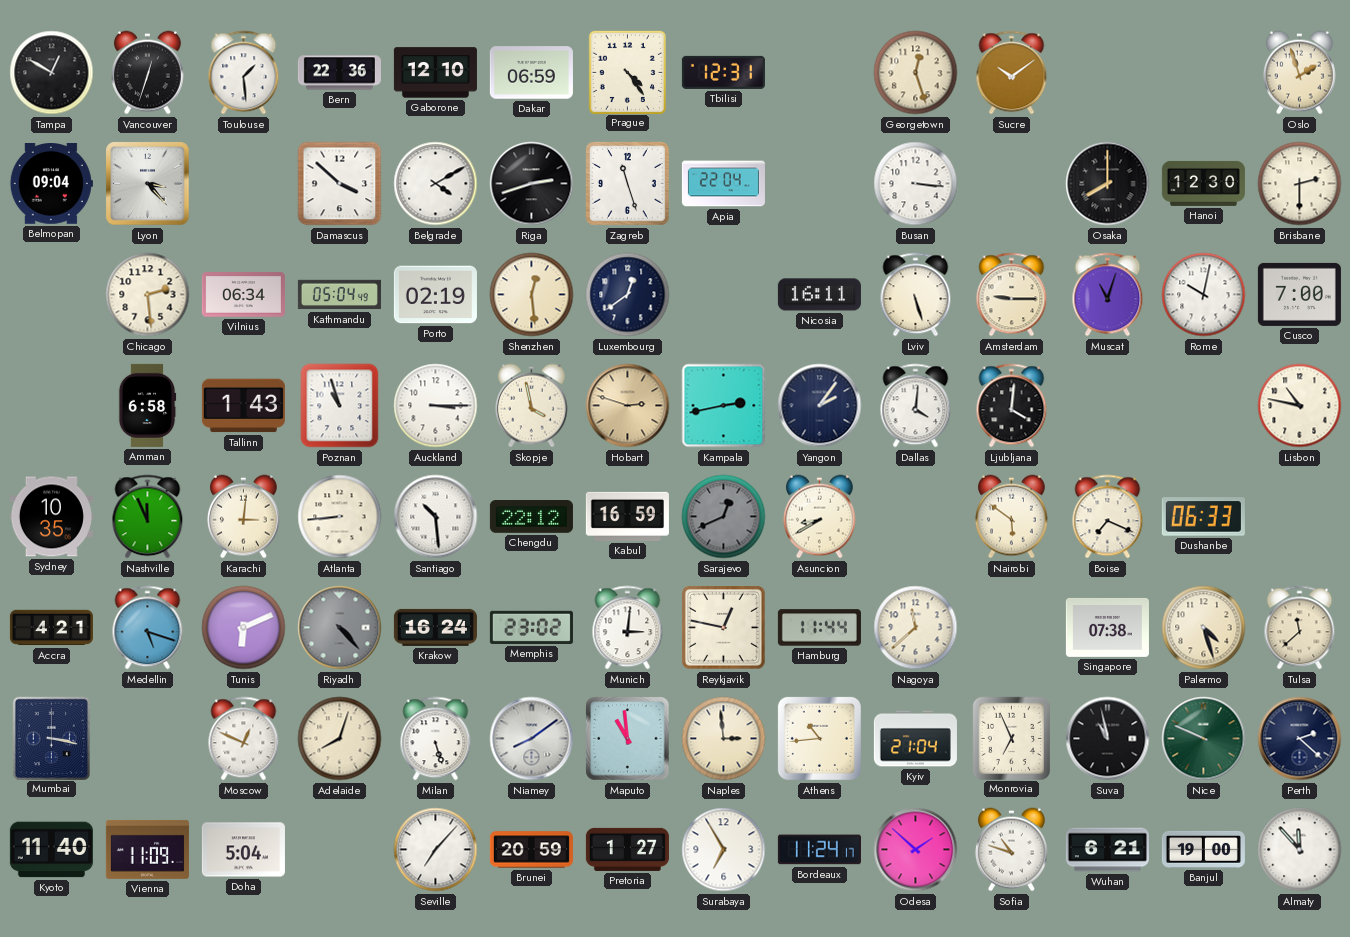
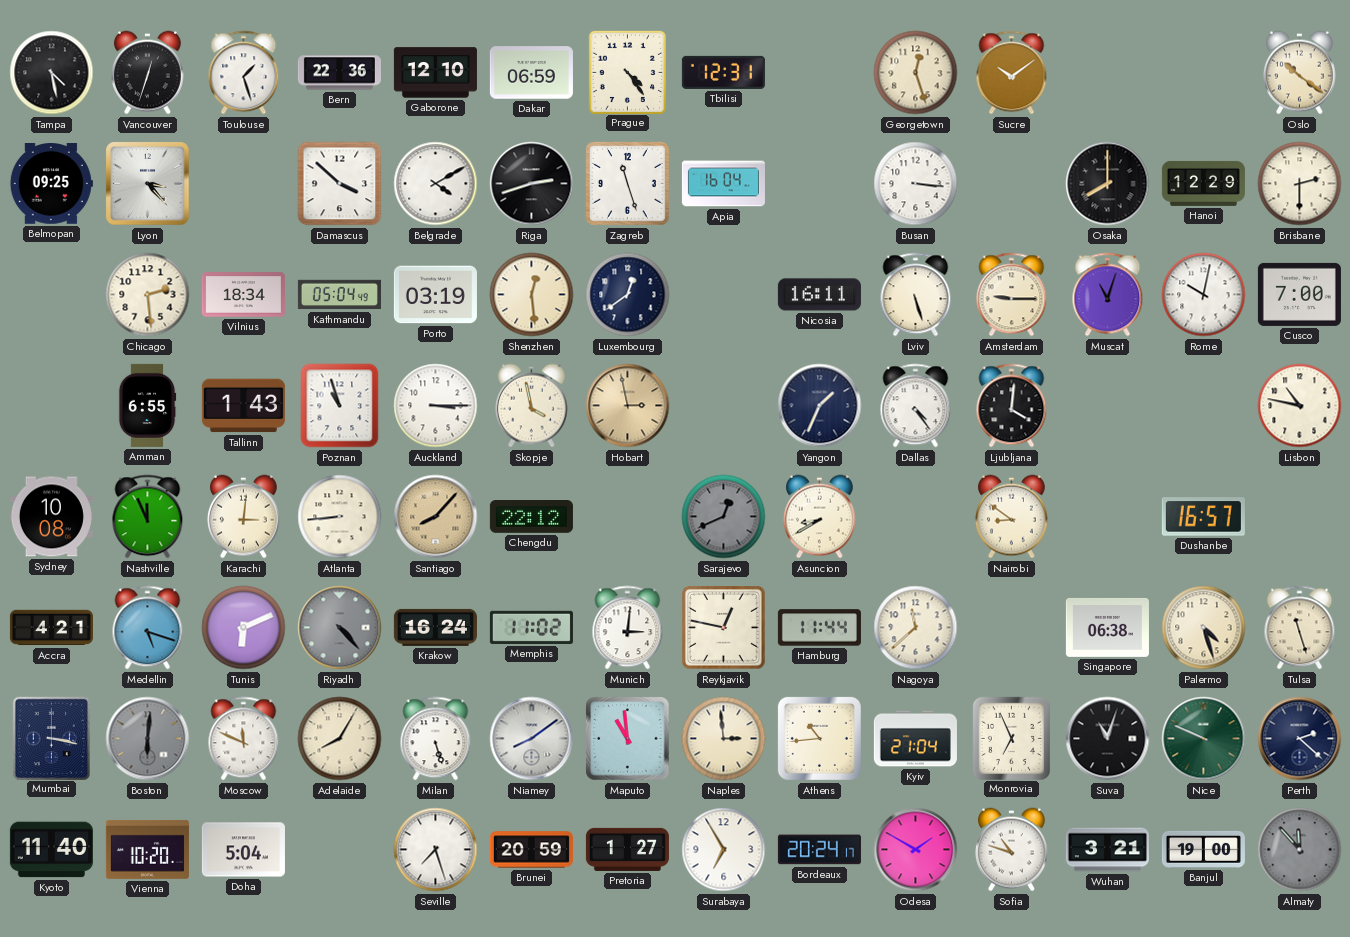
Tampa: 12:50 -> 4:28 (52, 73)
Toulouse: 1:29 -> 1:27 (244, 73)
Oslo: 1:57 -> 10:21 (1299, 73)
Belmopan: 09:04 -> 09:25 (51, 184)
Apia: 22:04 -> 16:04 (723, 184)
Hanoi: 12:30 -> 12:29 (1203, 183)
Vilnius: 06:34 -> 18:34 (243, 295)
Porto: 02:19 -> 03:19 (435, 295)
Amman: 6:58 -> 6:55 (147, 405)
Hobart: 2:48 -> 2:58 (628, 406)
Kampala: 2:43 -> none (724, 406)
Yangon: 2:06 -> 1:34 (820, 406)
Dallas: 4:01 -> 4:24 (916, 406)
Sydney: 10:35 -> 10:08 (51, 517)
Santiago: 10:29 -> 8:07 (436, 517)
Santiago dial: white -> champagne (436, 517)
Kabul: 16:59 -> none (627, 516)
Nairobi: 5:51 -> 8:51 (1011, 517)
Boise: 7:19 -> none (1108, 517)
Dushanbe: 06:33 -> 16:57 (1203, 517)
Memphis: 23:02 -> 11:02 (531, 627)
Singapore: 07:38 -> 06:38 (1107, 627)
Tulsa: 11:38 -> 11:27 (1300, 628)
Boston: none -> 6:01 (148, 739)
Moscow: 12:49 -> 11:49 (244, 739)
Adelaide: 8:03 -> 8:05 (340, 739)
Suva: 10:58 -> 11:03 (1108, 739)
Vienna: 11:09 -> 10:20 (147, 849)
Seville: 7:07 -> 7:27 (436, 850)
Bordeaux: 11:24 -> 20:24 (819, 850)
Odesa: 1:52 -> 1:50 (916, 850)
Wuhan: 6:21 -> 3:21 (1107, 850)
Almaty dial: white -> grey (1300, 850)
